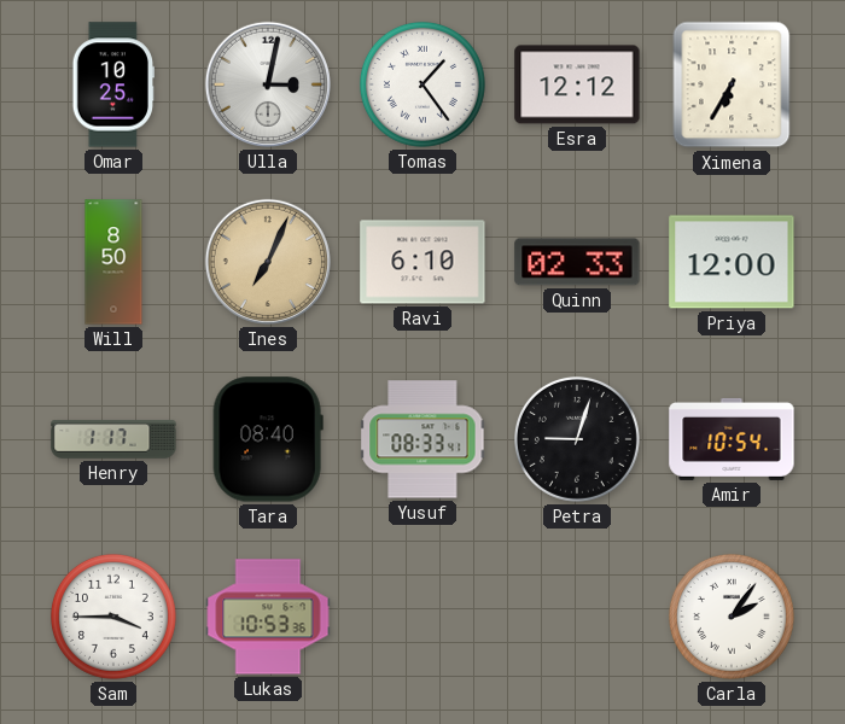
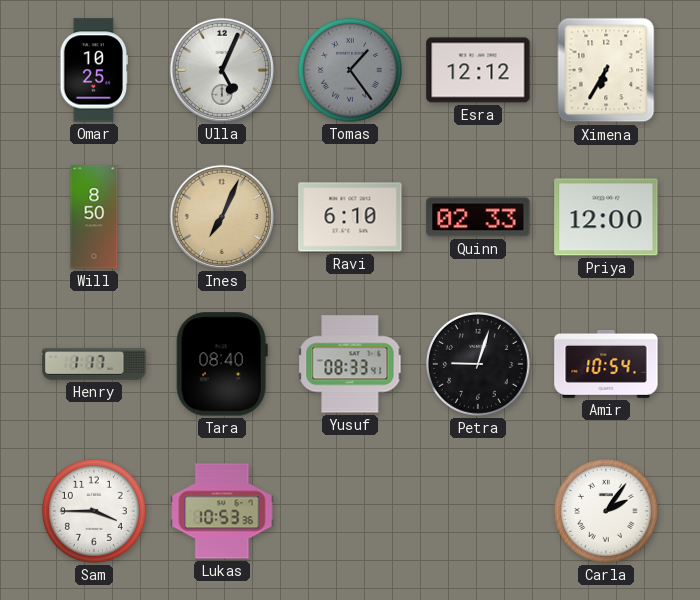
Ulla: 3:02 -> 5:04 (222, 70)
Tomas dial: white -> grey (350, 70)
